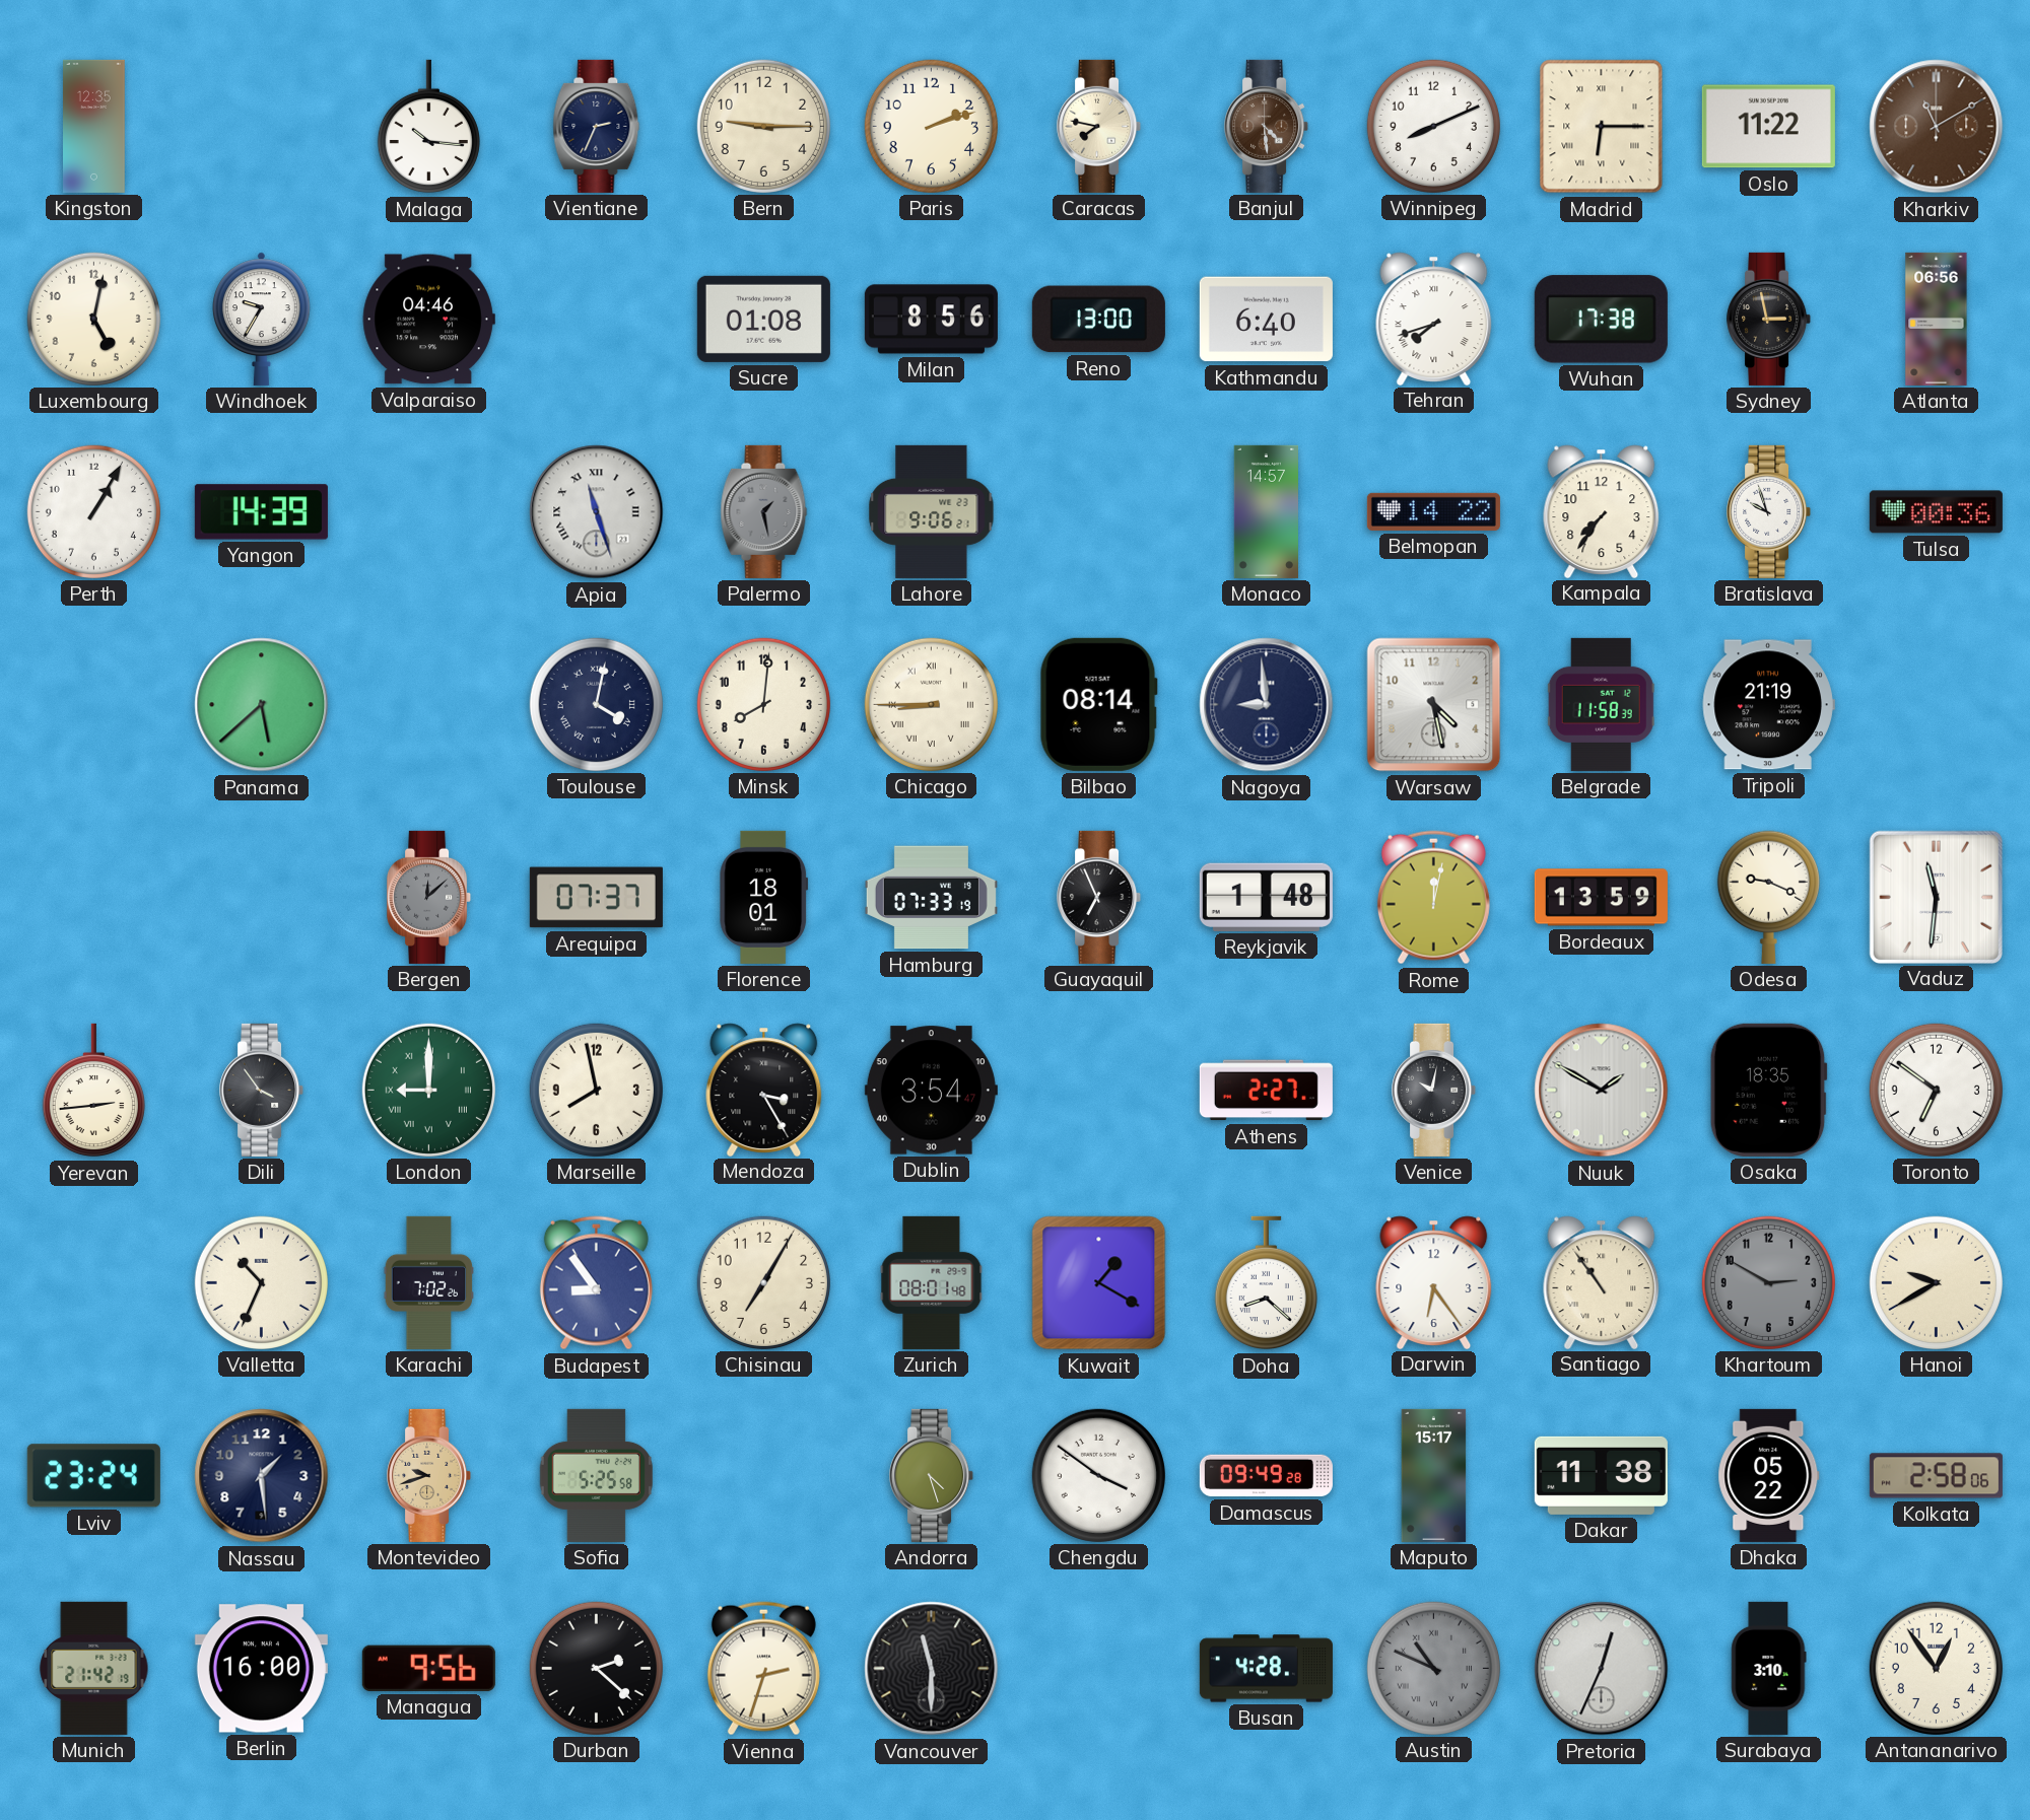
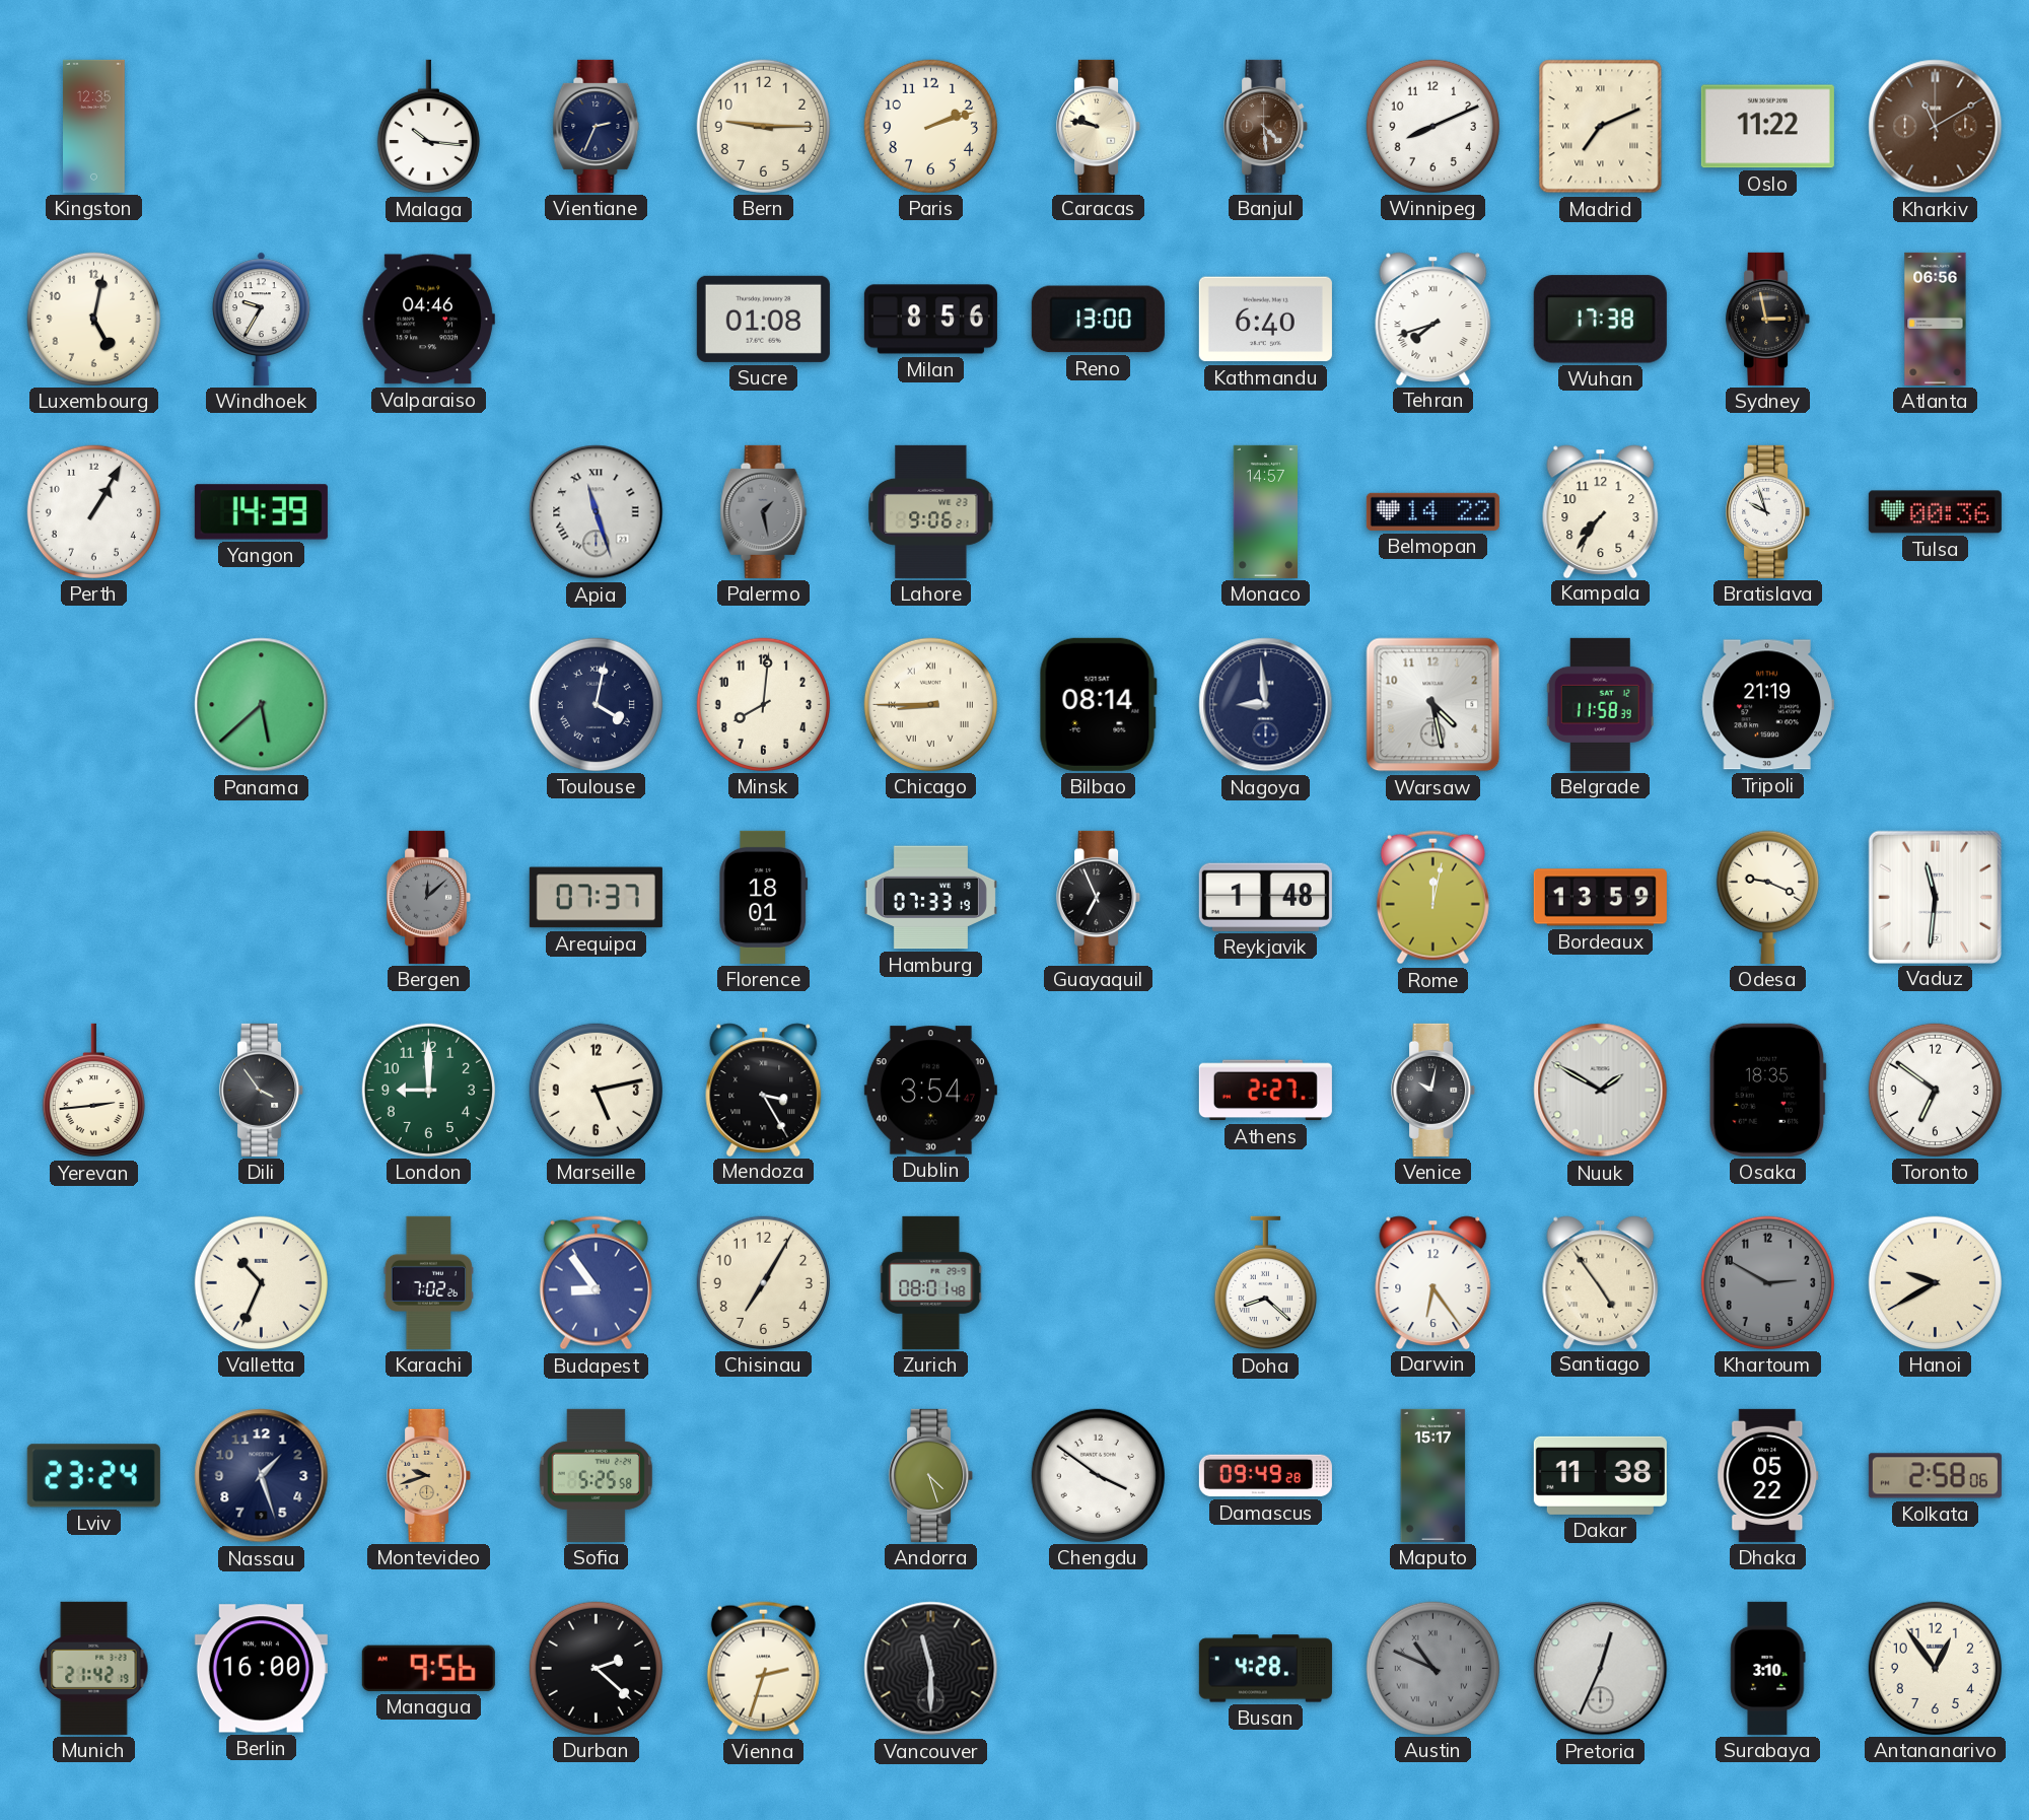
Caracas: 7:47 -> 9:47 (1099, 126)
Madrid: 6:15 -> 7:11 (1601, 127)
London numerals: Roman -> Arabic (428, 1090)
Marseille: 7:58 -> 5:13 (596, 1090)
Kuwait: 1:20 -> none (1099, 1283)
Santiago: 10:54 -> 4:54 (1601, 1282)
Nassau: 1:29 -> 1:27 (262, 1476)
